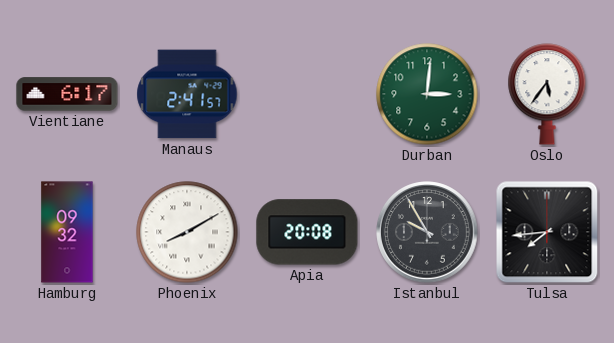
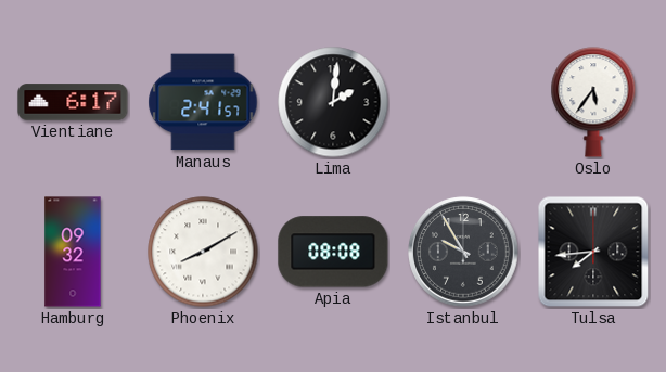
Lima: none -> 2:01 (333, 102)
Durban: 3:01 -> none (427, 94)
Apia: 20:08 -> 08:08 (333, 252)
